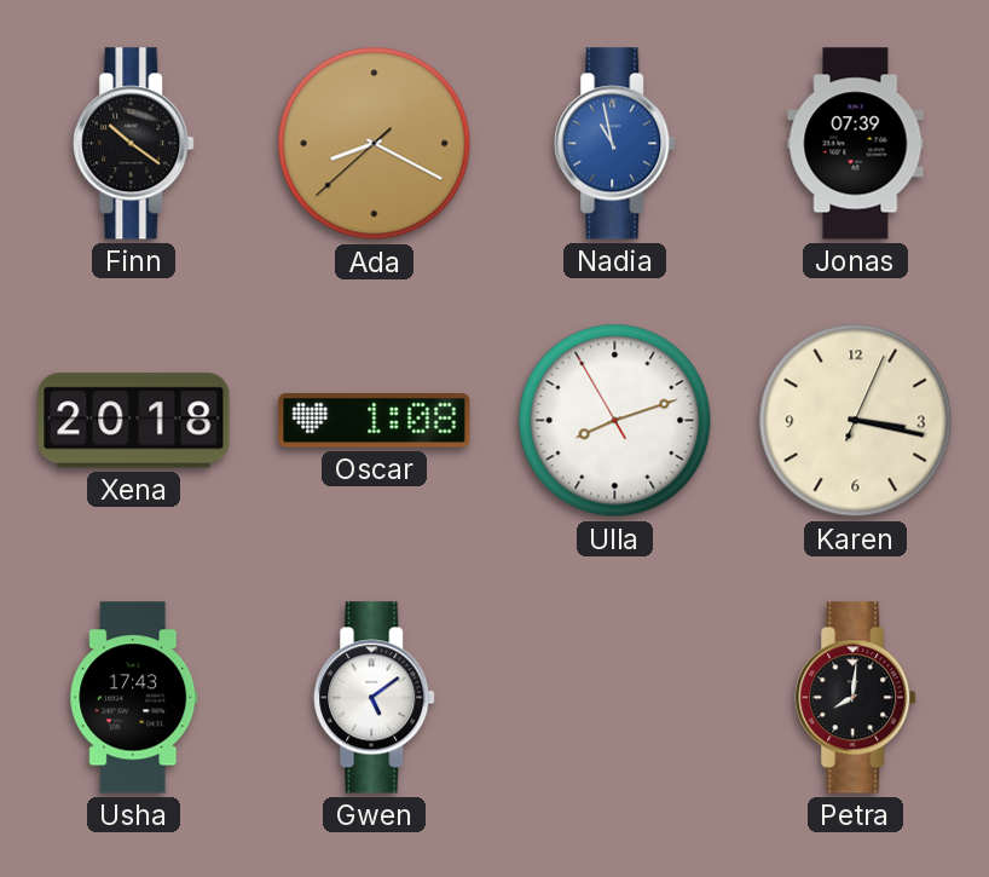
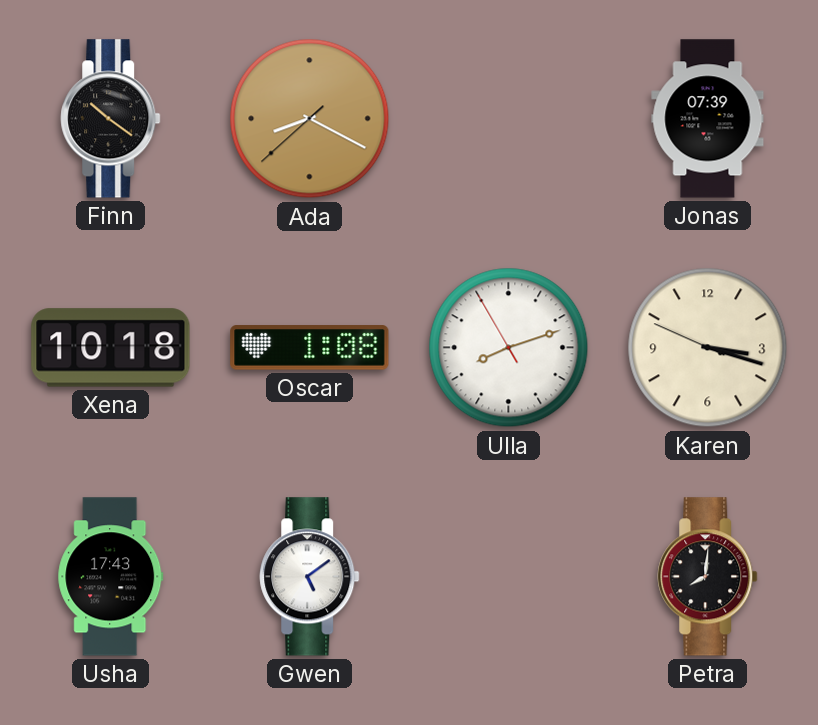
Nadia: 10:58 -> none (615, 144)
Xena: 20:18 -> 10:18 (111, 348)
Karen: 3:17:04 -> 3:17:49 (708, 348)
